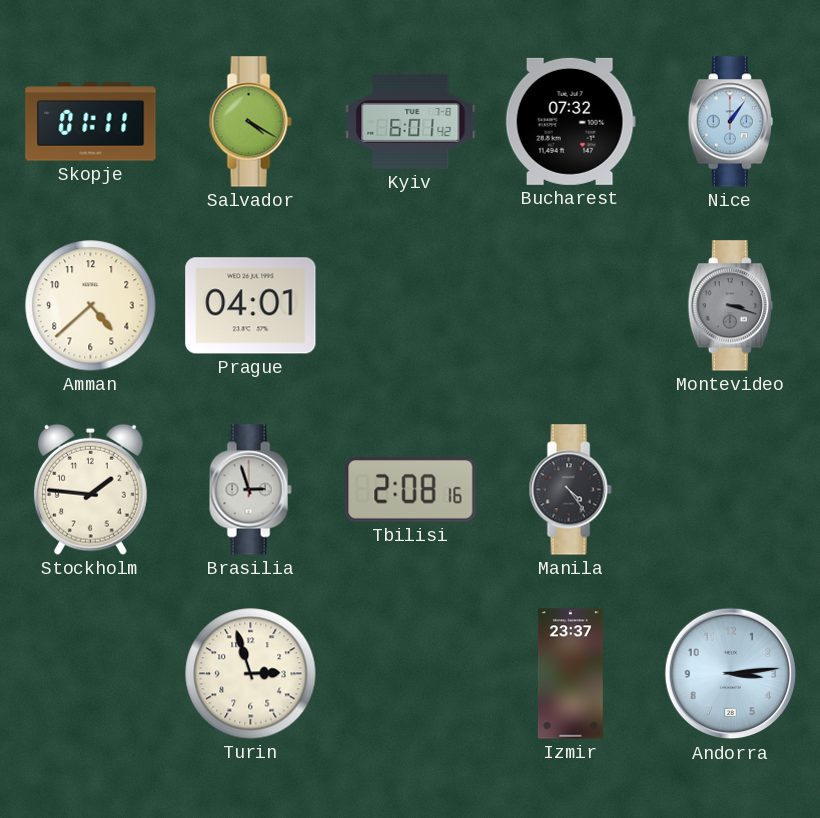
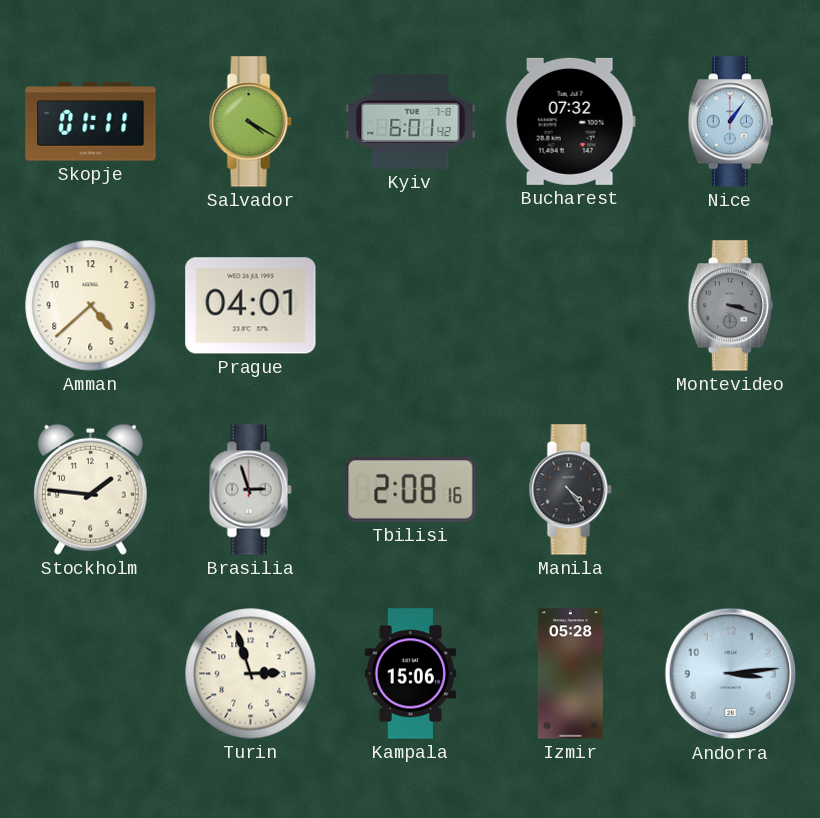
Kampala: none -> 15:06 (410, 674)
Izmir: 23:37 -> 05:28 (570, 674)
